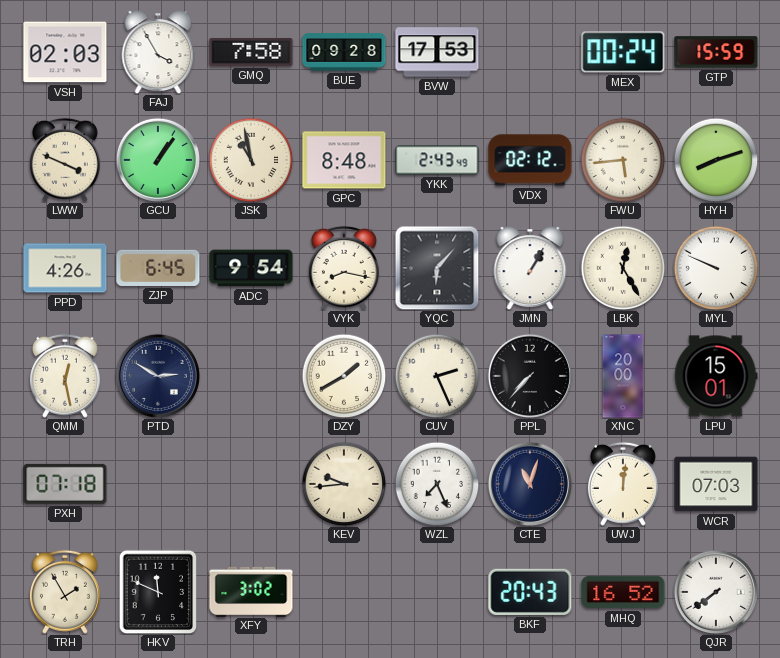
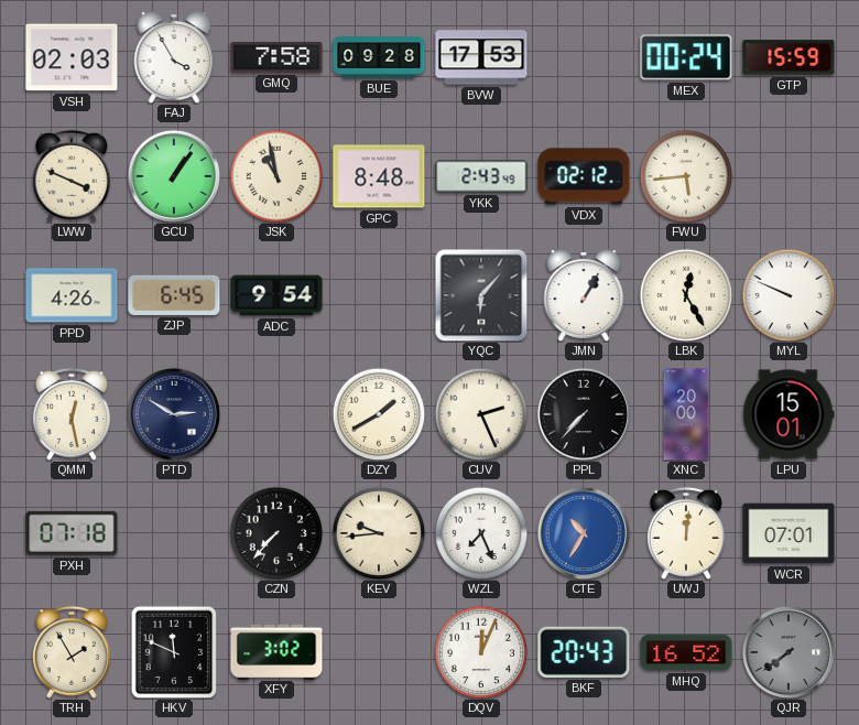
HYH: 8:12 -> none (716, 160)
VYK: 8:17 -> none (344, 268)
CZN: none -> 7:37 (276, 533)
CTE: 11:03 -> 10:35 (583, 532)
CTE dial: navy -> blue (583, 532)
WCR: 07:03 -> 07:01 (789, 533)
DQV: none -> 12:04 (481, 652)
QJR dial: white -> grey (787, 651)
